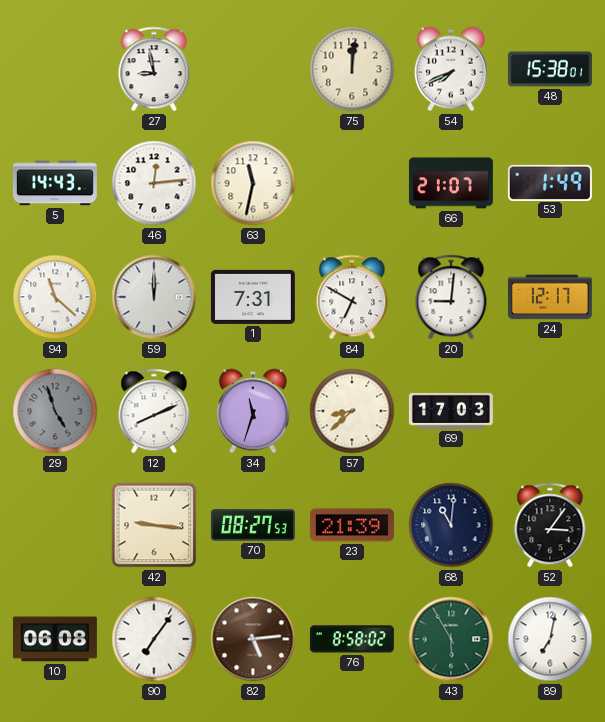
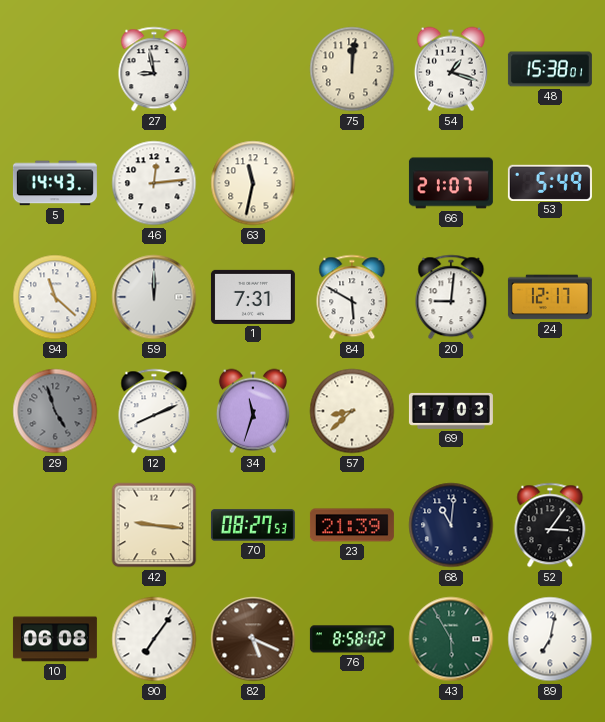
54: 7:41 -> 1:18 (451, 69)
53: 1:49 -> 5:49 (550, 182)
84: 6:50 -> 5:50 (352, 297)
82: 5:14 -> 5:19 (253, 639)
